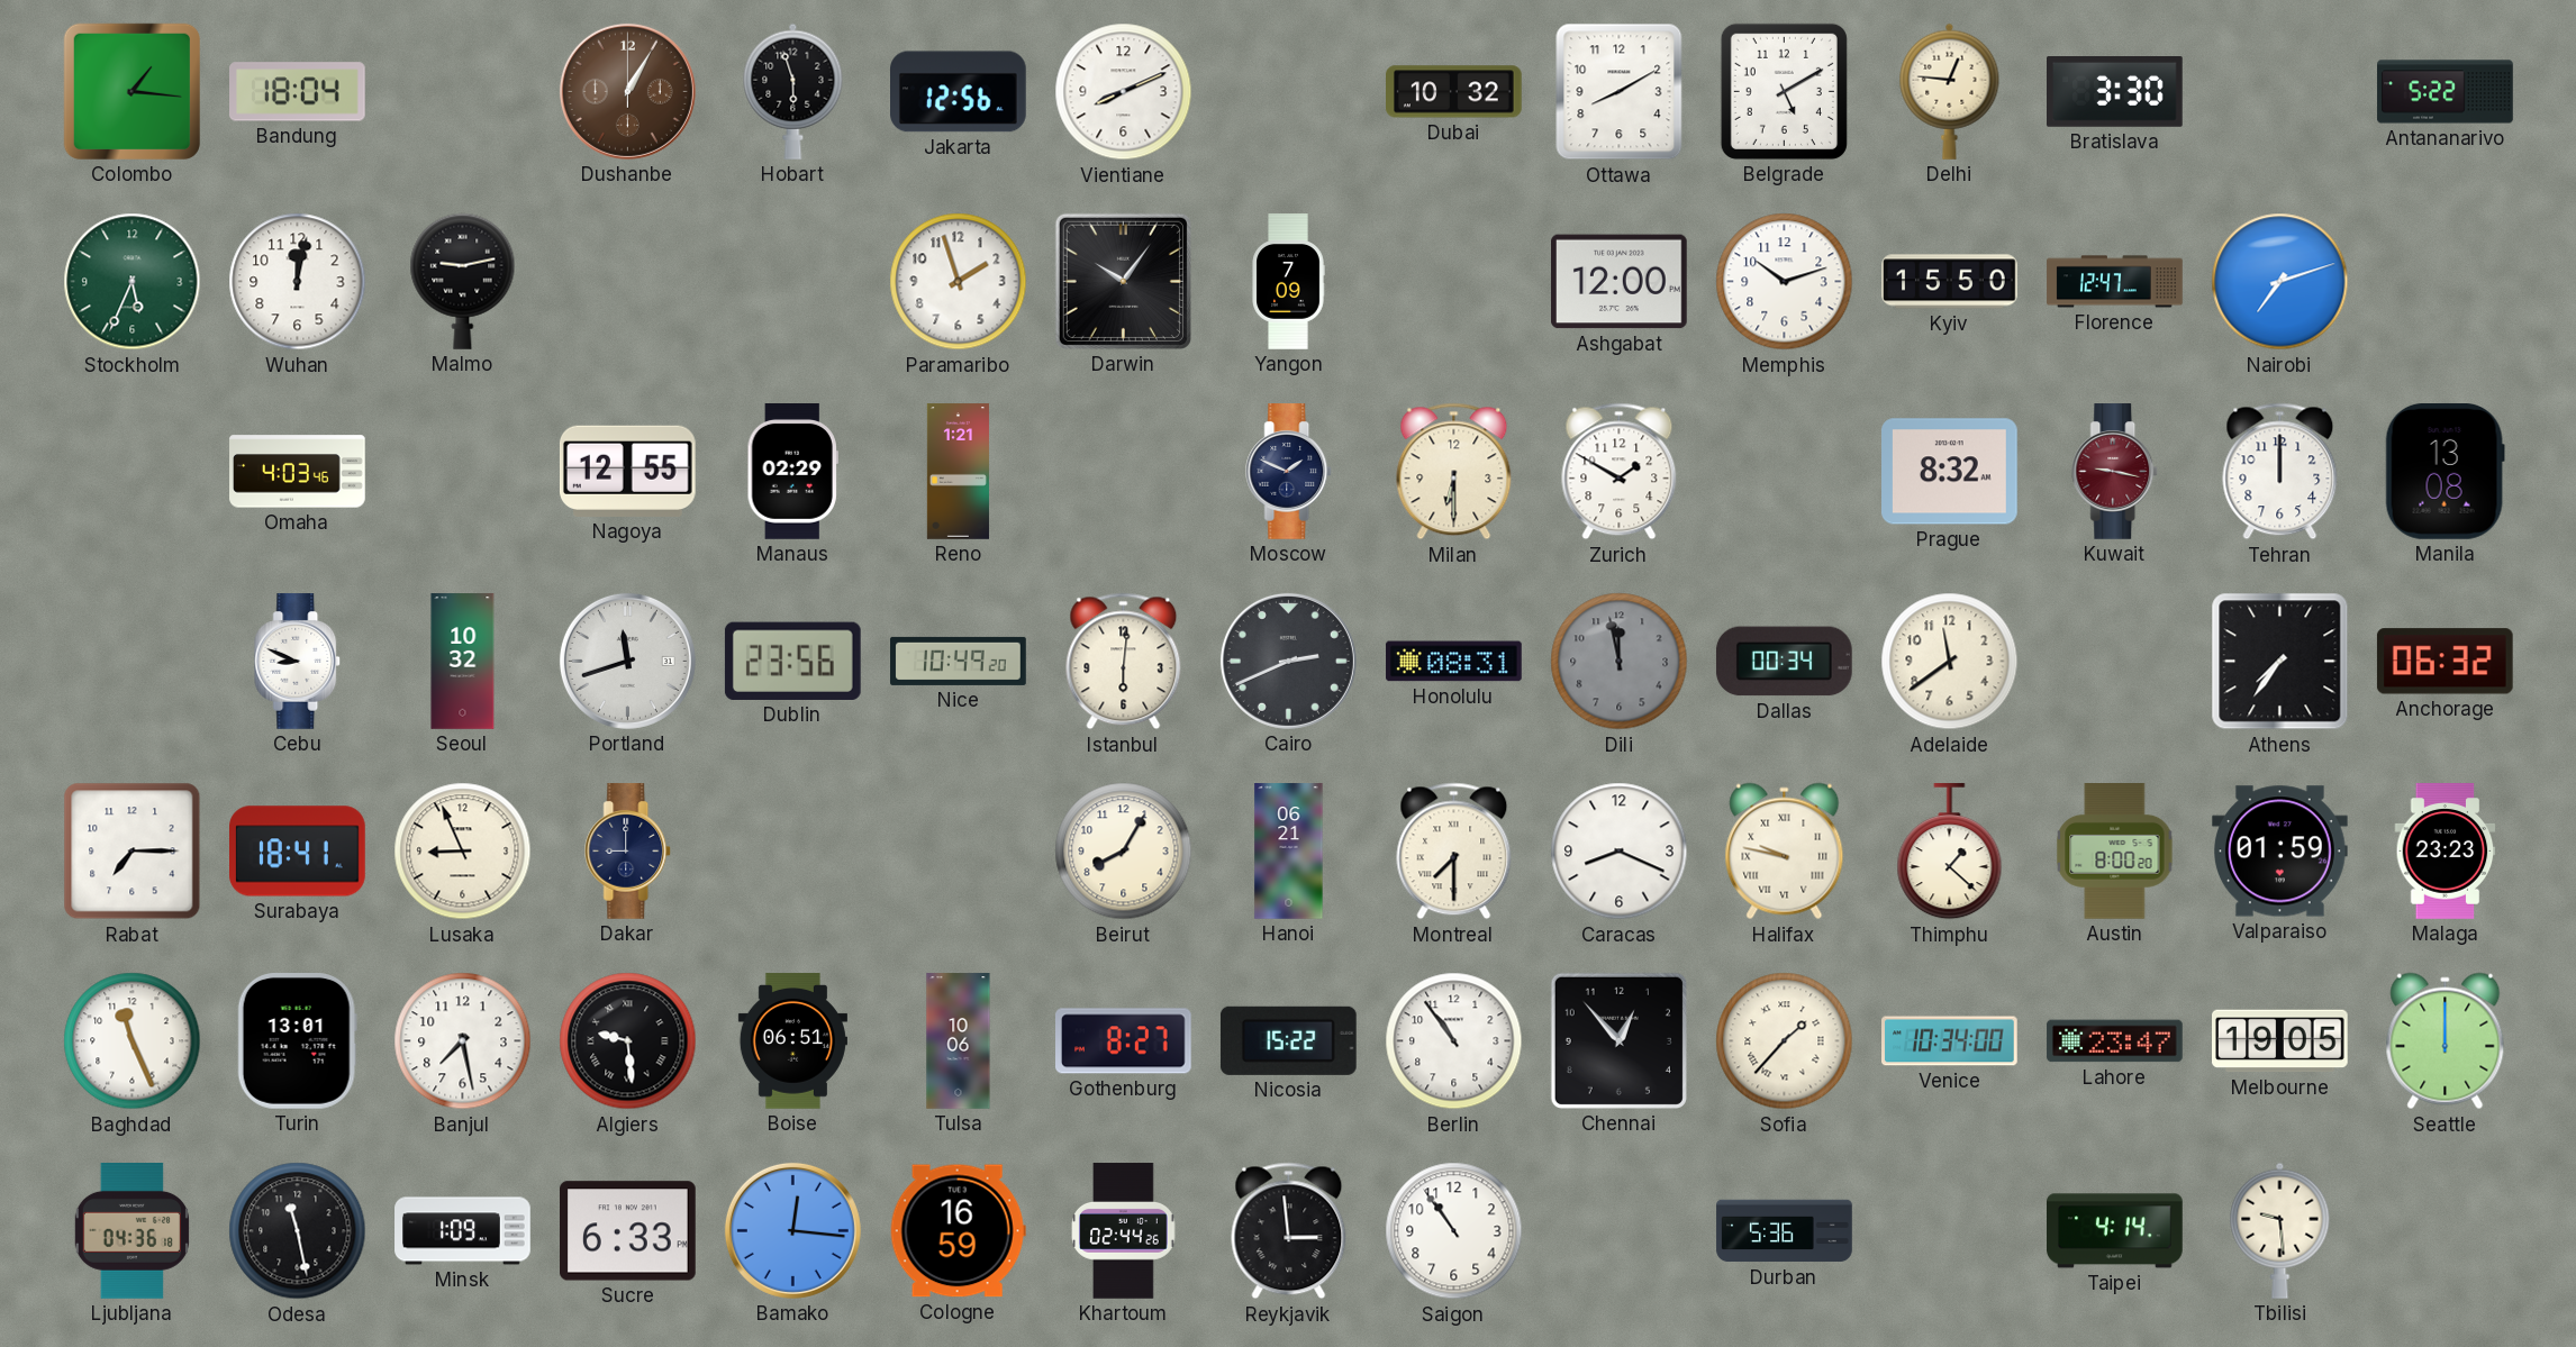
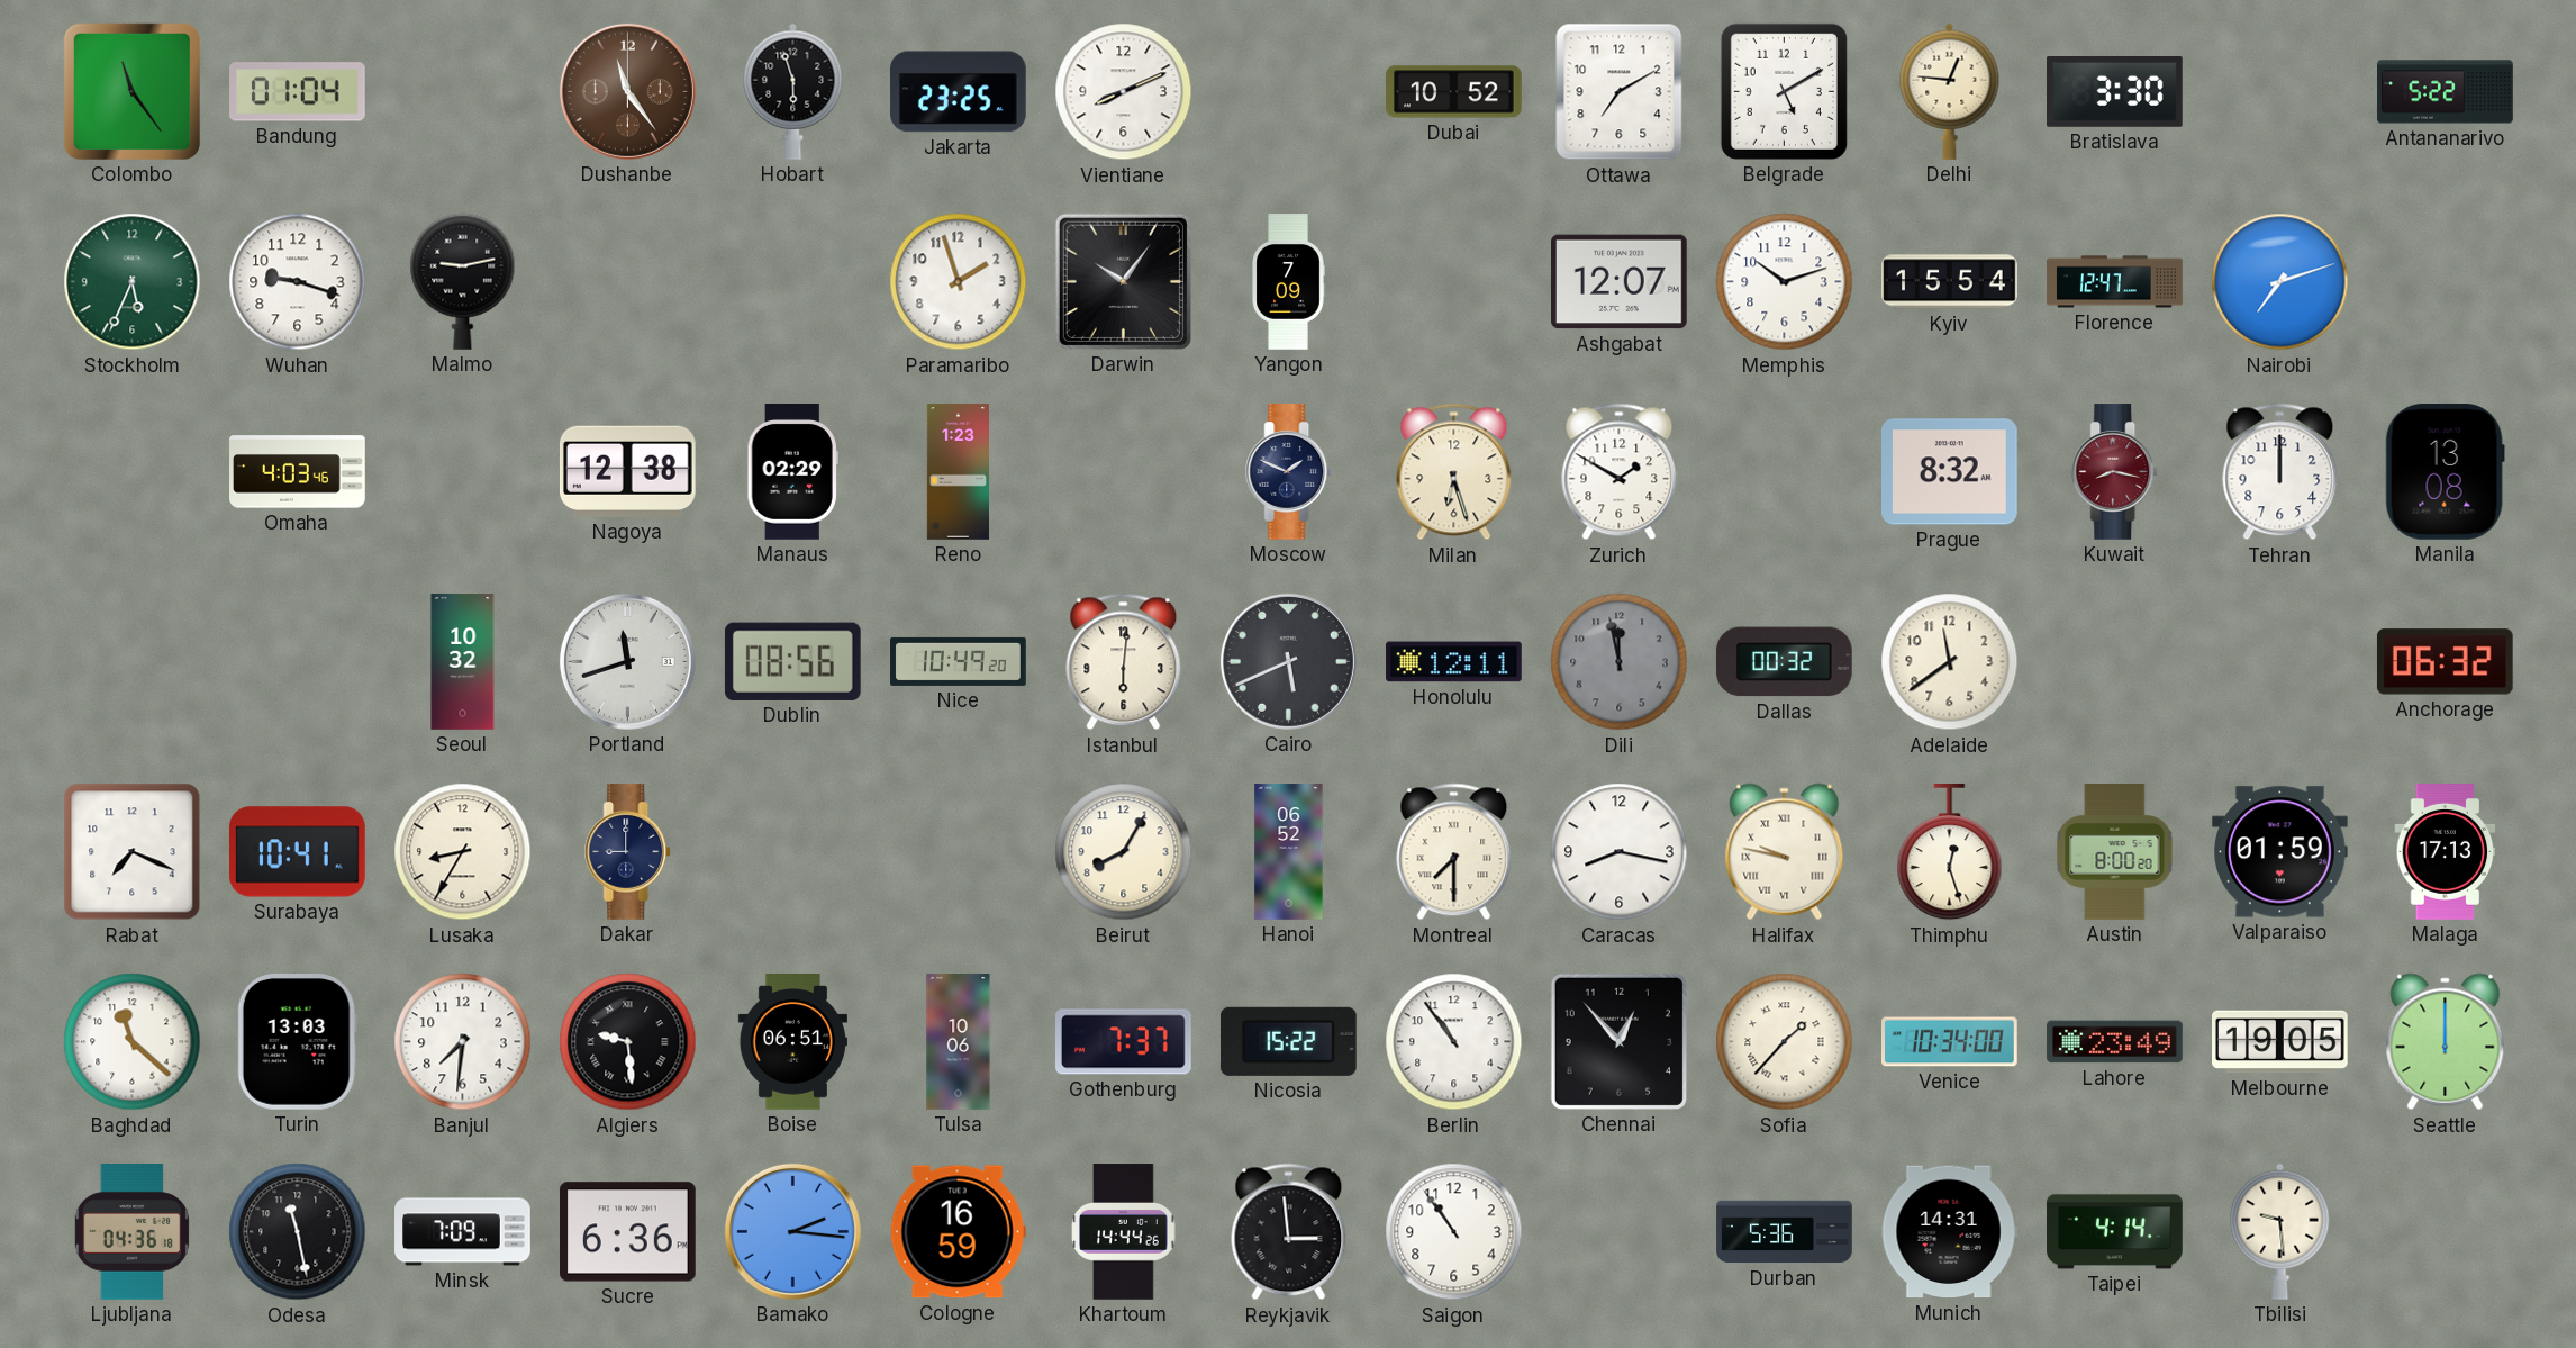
Colombo: 1:16 -> 11:24 (131, 91)
Bandung: 18:04 -> 01:04 (298, 92)
Dushanbe: 1:05 -> 11:24 (627, 91)
Jakarta: 12:56 -> 23:25 (959, 92)
Dubai: 10:32 -> 10:52 (1454, 92)
Ottawa: 8:10 -> 7:10 (1620, 92)
Wuhan: 12:02 -> 9:18 (298, 282)
Ashgabat: 12:00 -> 12:07 (1620, 282)
Kyiv: 15:50 -> 15:54 (1950, 282)
Nagoya: 12:55 -> 12:38 (627, 471)
Reno: 1:21 -> 1:23 (958, 472)
Milan: 6:30 -> 6:27 (1454, 472)
Kuwait: 9:17 -> 8:17 (2115, 472)
Cebu: 8:49 -> none (298, 662)
Dublin: 23:56 -> 08:56 (792, 661)
Cairo: 2:41 -> 5:41 (1288, 661)
Honolulu: 08:31 -> 12:11 (1454, 662)
Dallas: 00:34 -> 00:32 (1784, 662)
Athens: 7:36 -> none (2280, 662)
Rabat: 7:15 -> 7:19 (133, 852)
Surabaya: 18:41 -> 10:41 (298, 852)
Lusaka: 8:56 -> 8:35 (463, 852)
Hanoi: 06:21 -> 06:52 (1289, 852)
Caracas: 8:19 -> 8:17 (1620, 852)
Thimphu: 1:22 -> 12:27 (1950, 853)
Malaga: 23:23 -> 17:13 (2446, 852)
Baghdad: 11:26 -> 11:22 (133, 1042)
Turin: 13:01 -> 13:03 (297, 1042)
Banjul: 7:28 -> 7:31 (463, 1042)
Gothenburg: 8:27 -> 7:37 (1124, 1042)
Lahore: 23:47 -> 23:49 (2115, 1042)
Minsk: 1:09 -> 7:09 (463, 1232)
Sucre: 6:33 -> 6:36 (628, 1232)
Bamako: 12:16 -> 2:16 (792, 1231)
Khartoum: 02:44 -> 14:44 (1124, 1232)
Munich: none -> 14:31 (1949, 1232)
